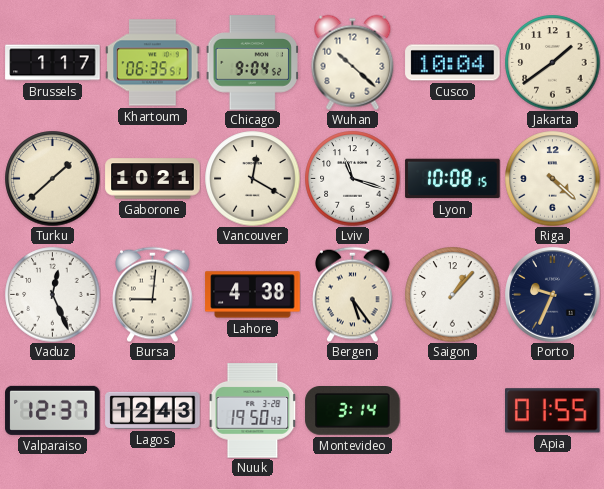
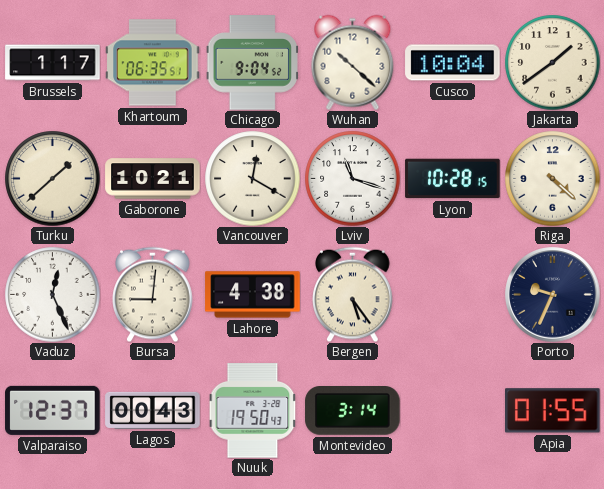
Lyon: 10:08 -> 10:28 (453, 179)
Saigon: 1:07 -> none (452, 294)
Lagos: 12:43 -> 00:43 (153, 410)
